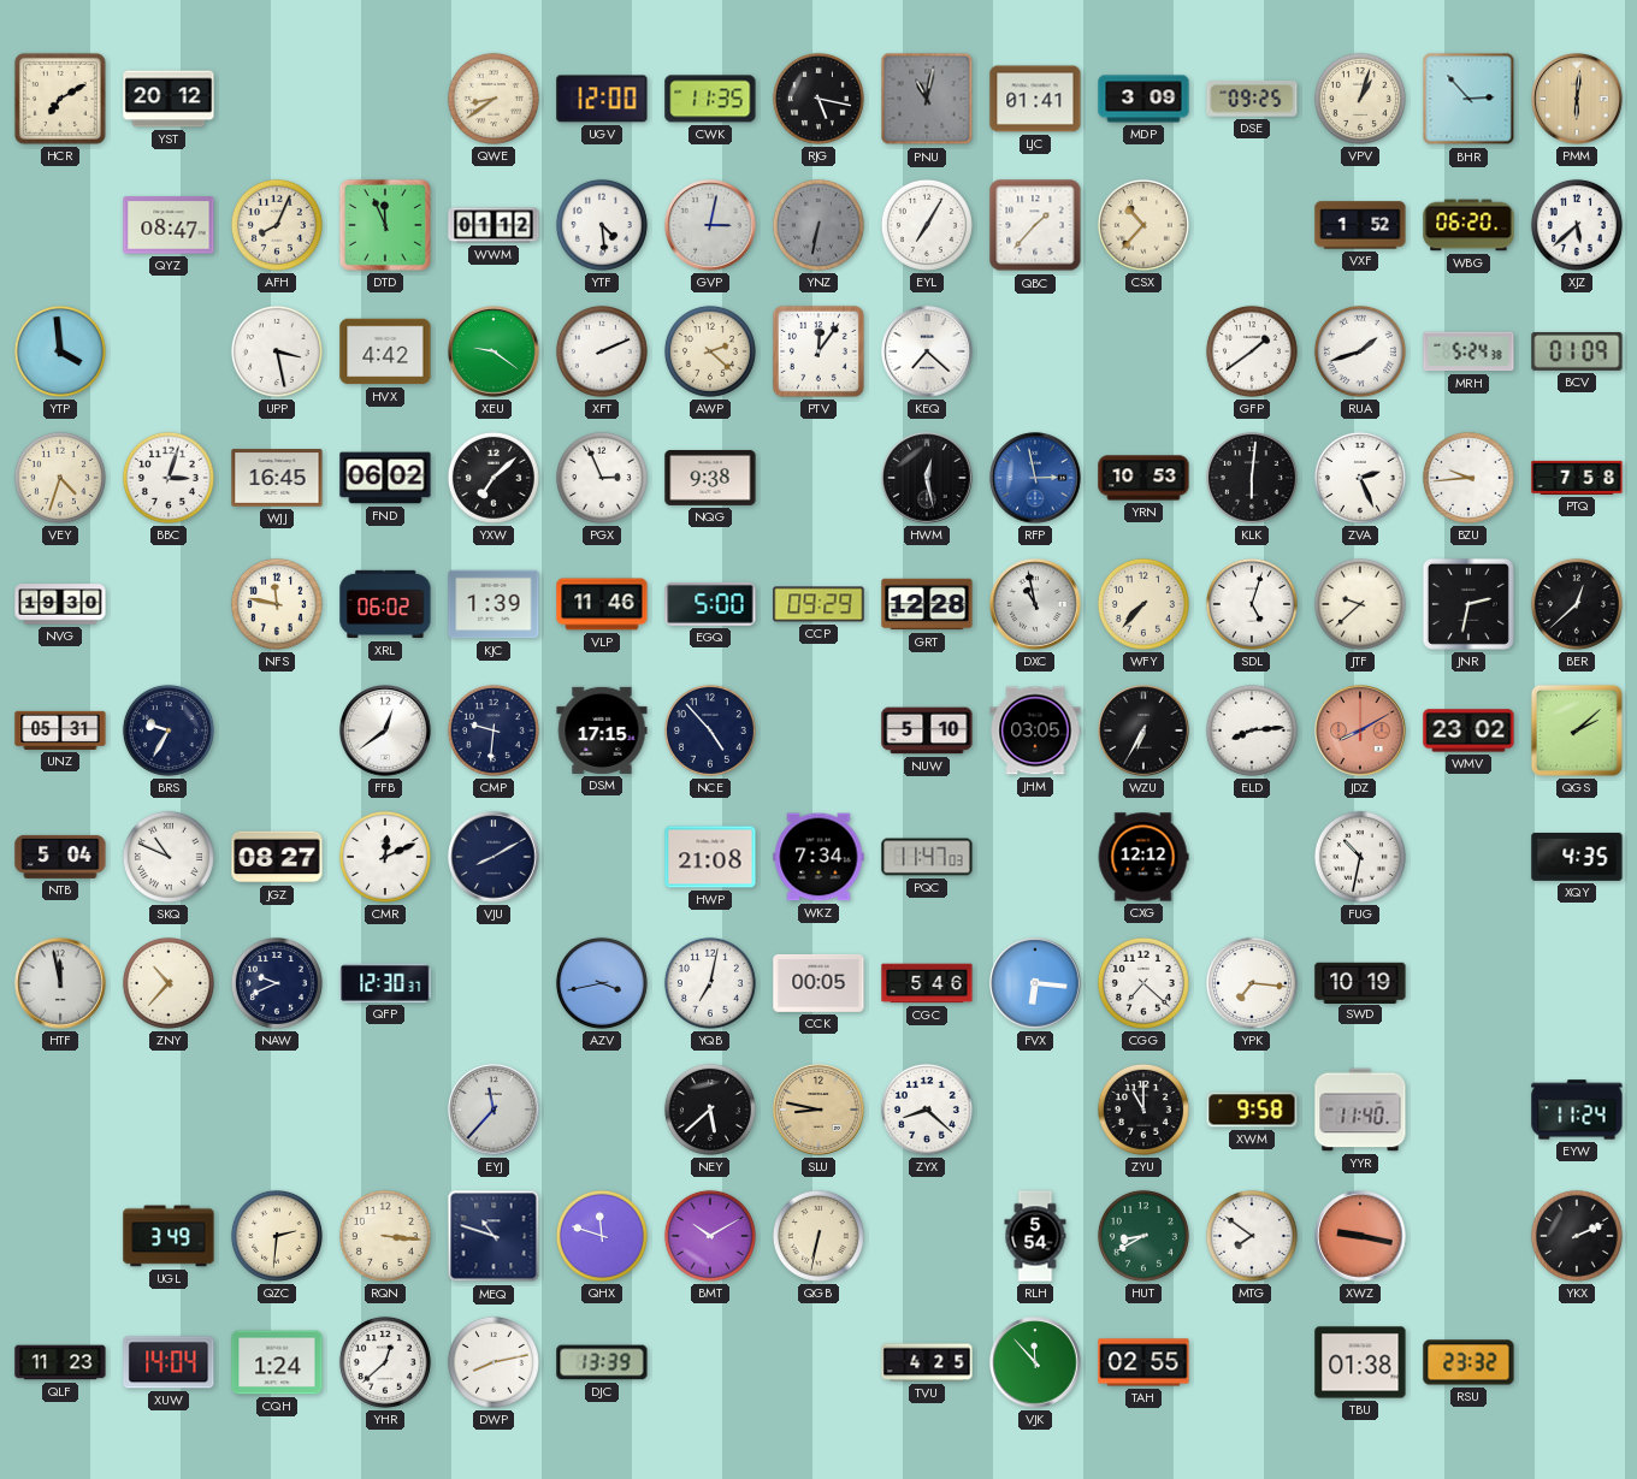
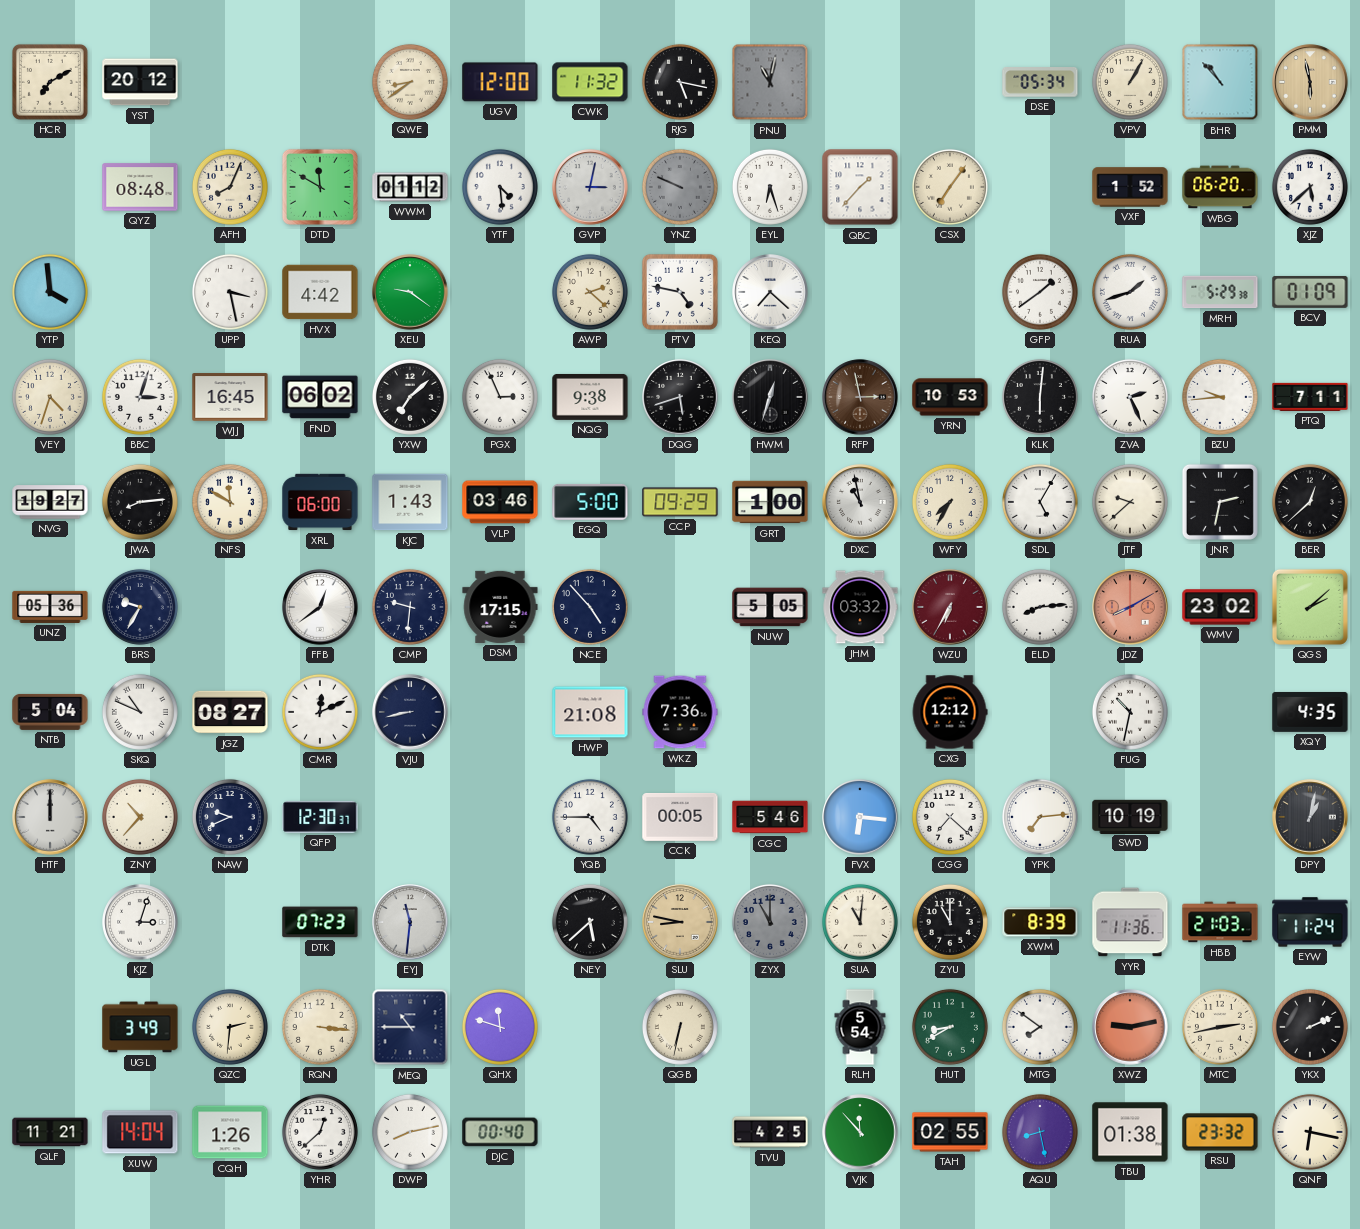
CWK: 11:35 -> 11:32 (590, 82)
LJC: 01:41 -> none (1035, 99)
MDP: 3:09 -> none (1143, 99)
DSE: 09:25 -> 05:34 (1040, 83)
VPV: 1:03 -> 1:05 (1130, 82)
BHR: 2:53 -> 10:53 (1220, 82)
PMM: 6:01 -> 5:58 (1310, 82)
QYZ: 08:47 -> 08:48 (140, 187)
DTD: 11:56 -> 11:50 (320, 187)
YNZ: 6:32 -> 9:49 (680, 187)
EYL: 7:05 -> 6:27 (770, 187)
CSX: 10:37 -> 7:06 (950, 187)
XFT: 2:11 -> none (602, 351)
PTV: 12:06 -> 4:47 (680, 292)
MRH: 5:24 -> 5:29 (1220, 292)
DQG: none -> 5:42 (680, 397)
HWM: 12:28 -> 12:33 (770, 397)
RFP dial: blue -> brown (860, 397)
PTQ: 7:58 -> 7:11 (1310, 397)
NVG: 19:30 -> 19:27 (50, 502)
JWA: none -> 8:14 (140, 502)
NFS: 11:47 -> 11:50 (230, 502)
XRL: 06:02 -> 06:00 (320, 502)
KJC: 1:39 -> 1:43 (410, 502)
VLP: 11:46 -> 03:46 (500, 502)
GRT: 12:28 -> 1:00 (770, 502)
WFY: 7:37 -> 7:35 (950, 502)
SDL: 5:03 -> 5:05 (1040, 502)
UNZ: 05:31 -> 05:36 (50, 607)
NUW: 5:10 -> 5:05 (770, 607)
JHM: 03:05 -> 03:32 (860, 607)
WZU dial: black -> burgundy (950, 607)
VJU: 8:10 -> 8:43 (410, 712)
WKZ: 7:34 -> 7:36 (680, 712)
PQC: 11:47 -> none (927, 857)
HTF: 11:58 -> 12:00 (50, 817)
AZV: 3:43 -> none (602, 983)
YQB: 7:02 -> 4:45 (590, 817)
YPK: 7:16 -> 7:14 (1040, 817)
DPY: none -> 1:02 (1310, 817)
KJZ: none -> 3:03 (140, 922)
DTK: none -> 07:23 (320, 922)
EYJ: 11:37 -> 11:31 (410, 922)
ZYX: 8:22 -> 11:00 (770, 922)
ZYX dial: white -> grey (770, 922)
SUA: none -> 11:01 (860, 922)
XWM: 9:58 -> 8:39 (1040, 922)
YYR: 11:40 -> 11:36 (1130, 922)
HBB: none -> 21:03 (1220, 922)
MEQ: 10:48 -> 10:45 (410, 1027)
BMT: 10:10 -> none (710, 1236)
XWZ: 9:17 -> 9:13 (1130, 1027)
MTC: none -> 2:43 (1220, 1027)
QLF: 11:23 -> 11:21 (50, 1132)
CQH: 1:24 -> 1:26 (230, 1132)
DJC: 13:39 -> 00:40 (500, 1132)
AQU: none -> 8:28 (1040, 1132)
QNF: none -> 6:17 (1310, 1132)
